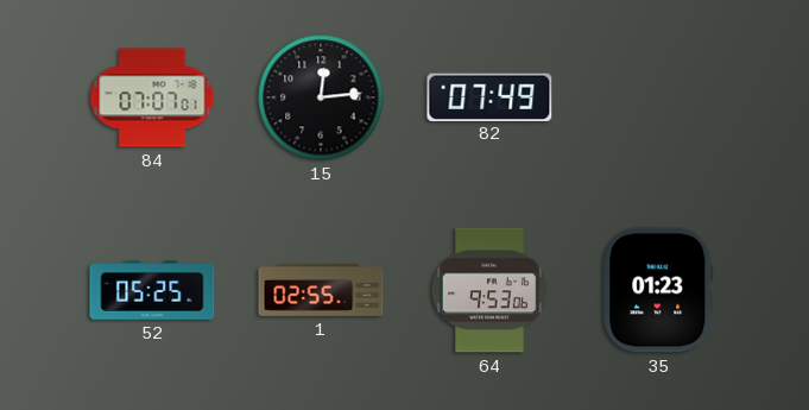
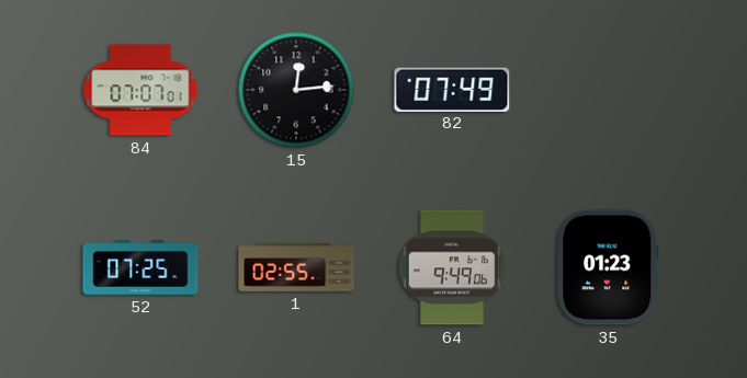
52: 05:25 -> 07:25 (140, 267)
64: 9:53 -> 9:49 (452, 267)
